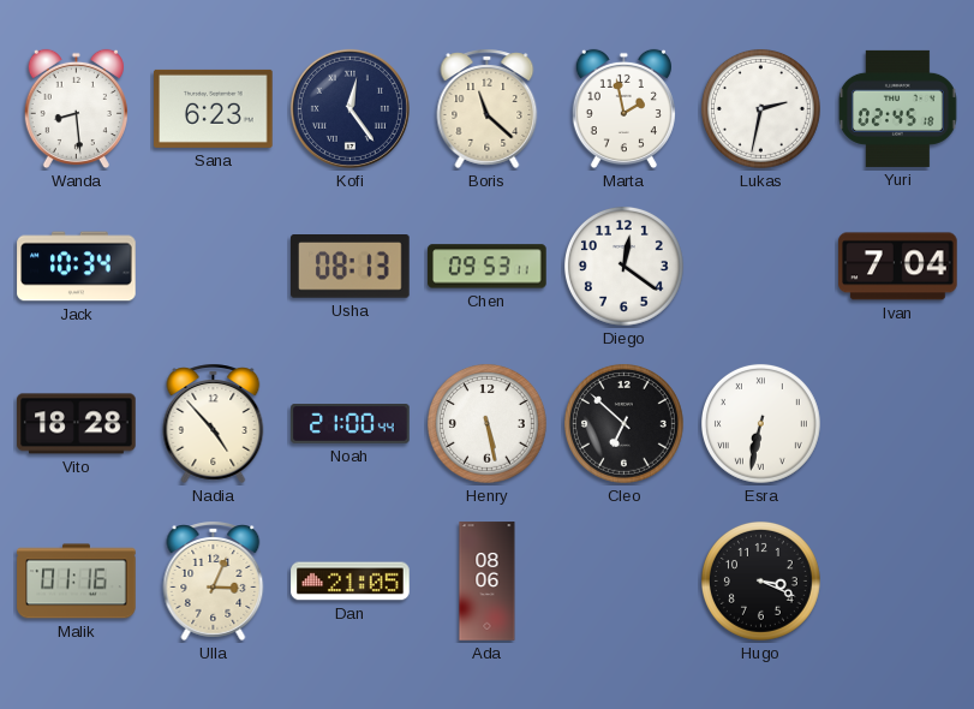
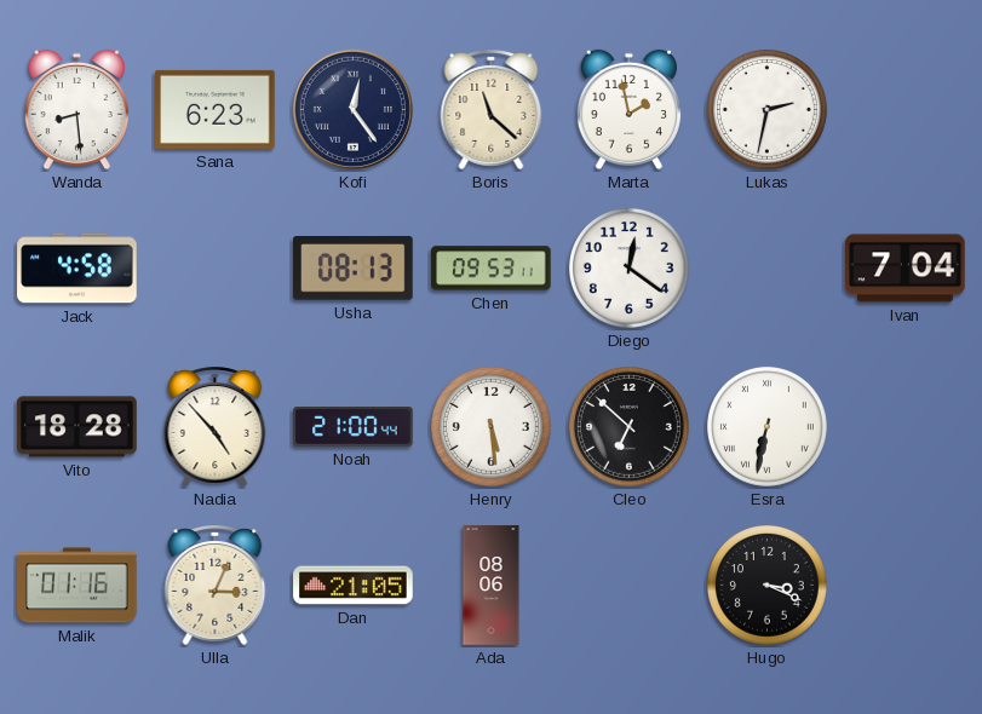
Yuri: 02:45 -> none (898, 108)
Jack: 10:34 -> 4:58 (77, 269)
Henry: 5:28 -> 5:29 (490, 426)
